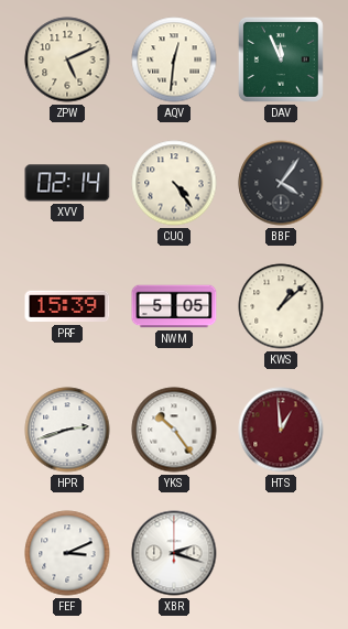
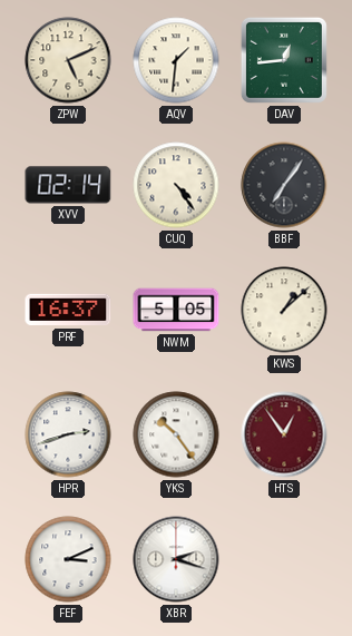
AQV: 12:31 -> 1:31 (176, 60)
DAV: 11:56 -> 12:44 (284, 60)
BBF: 4:06 -> 7:06 (284, 185)
PRF: 15:39 -> 16:37 (68, 310)
HTS: 12:59 -> 12:54 (284, 434)
